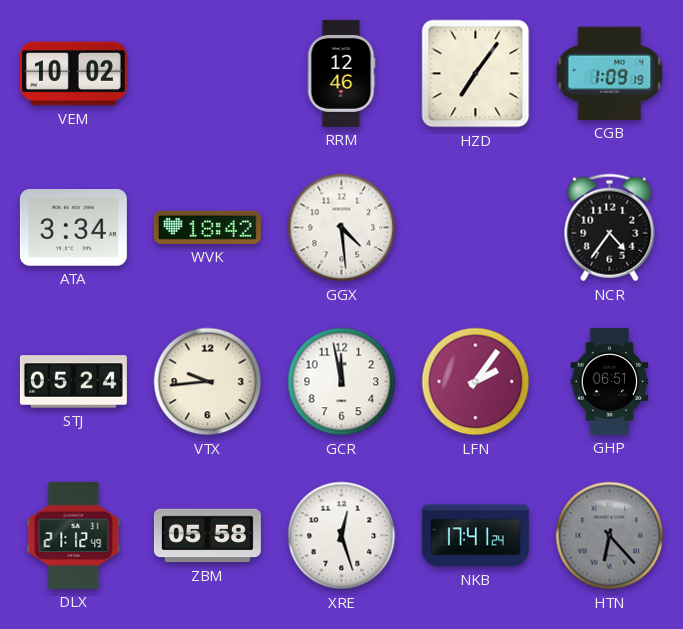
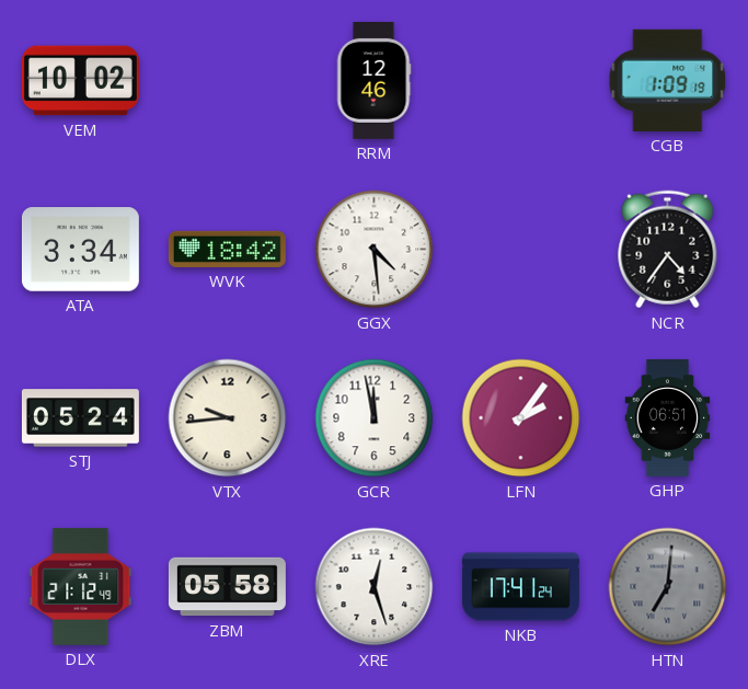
HZD: 7:06 -> none (476, 74)
HTN: 6:23 -> 7:01 (668, 587)
